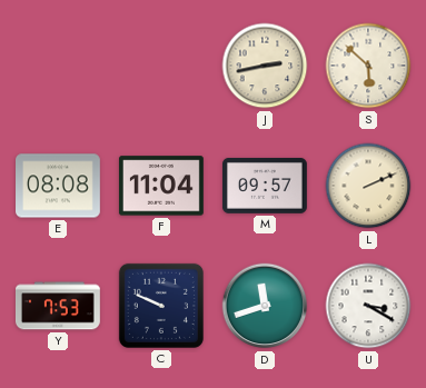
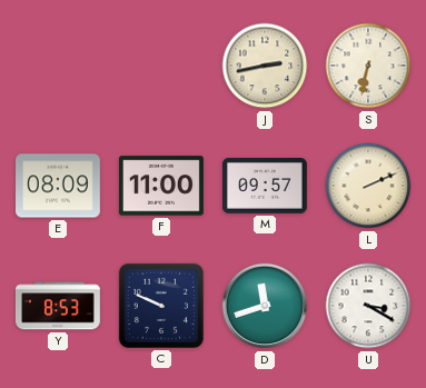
S: 5:52 -> 6:32 (368, 66)
E: 08:08 -> 08:09 (59, 186)
F: 11:04 -> 11:00 (161, 186)
Y: 7:53 -> 8:53 (58, 306)
